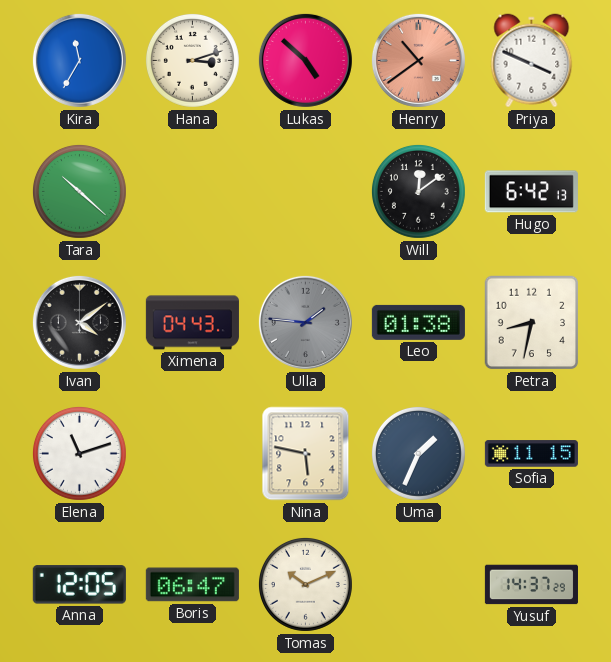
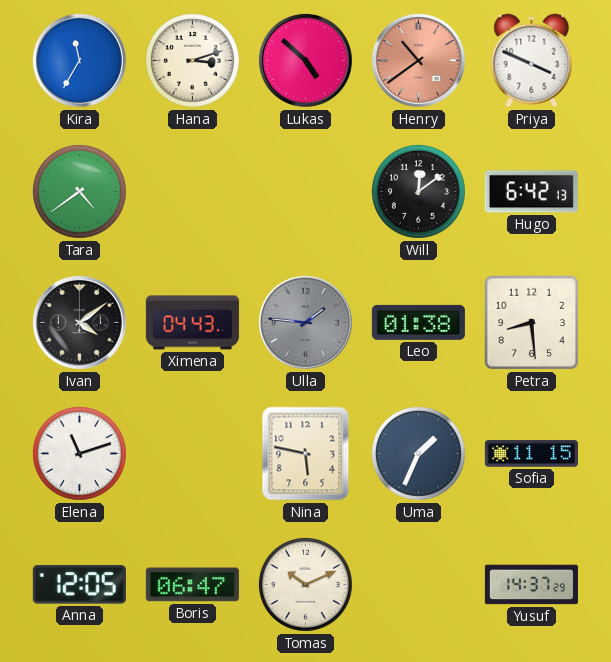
Tara: 10:22 -> 4:39 (79, 191)
Petra: 8:32 -> 8:29 (532, 323)
